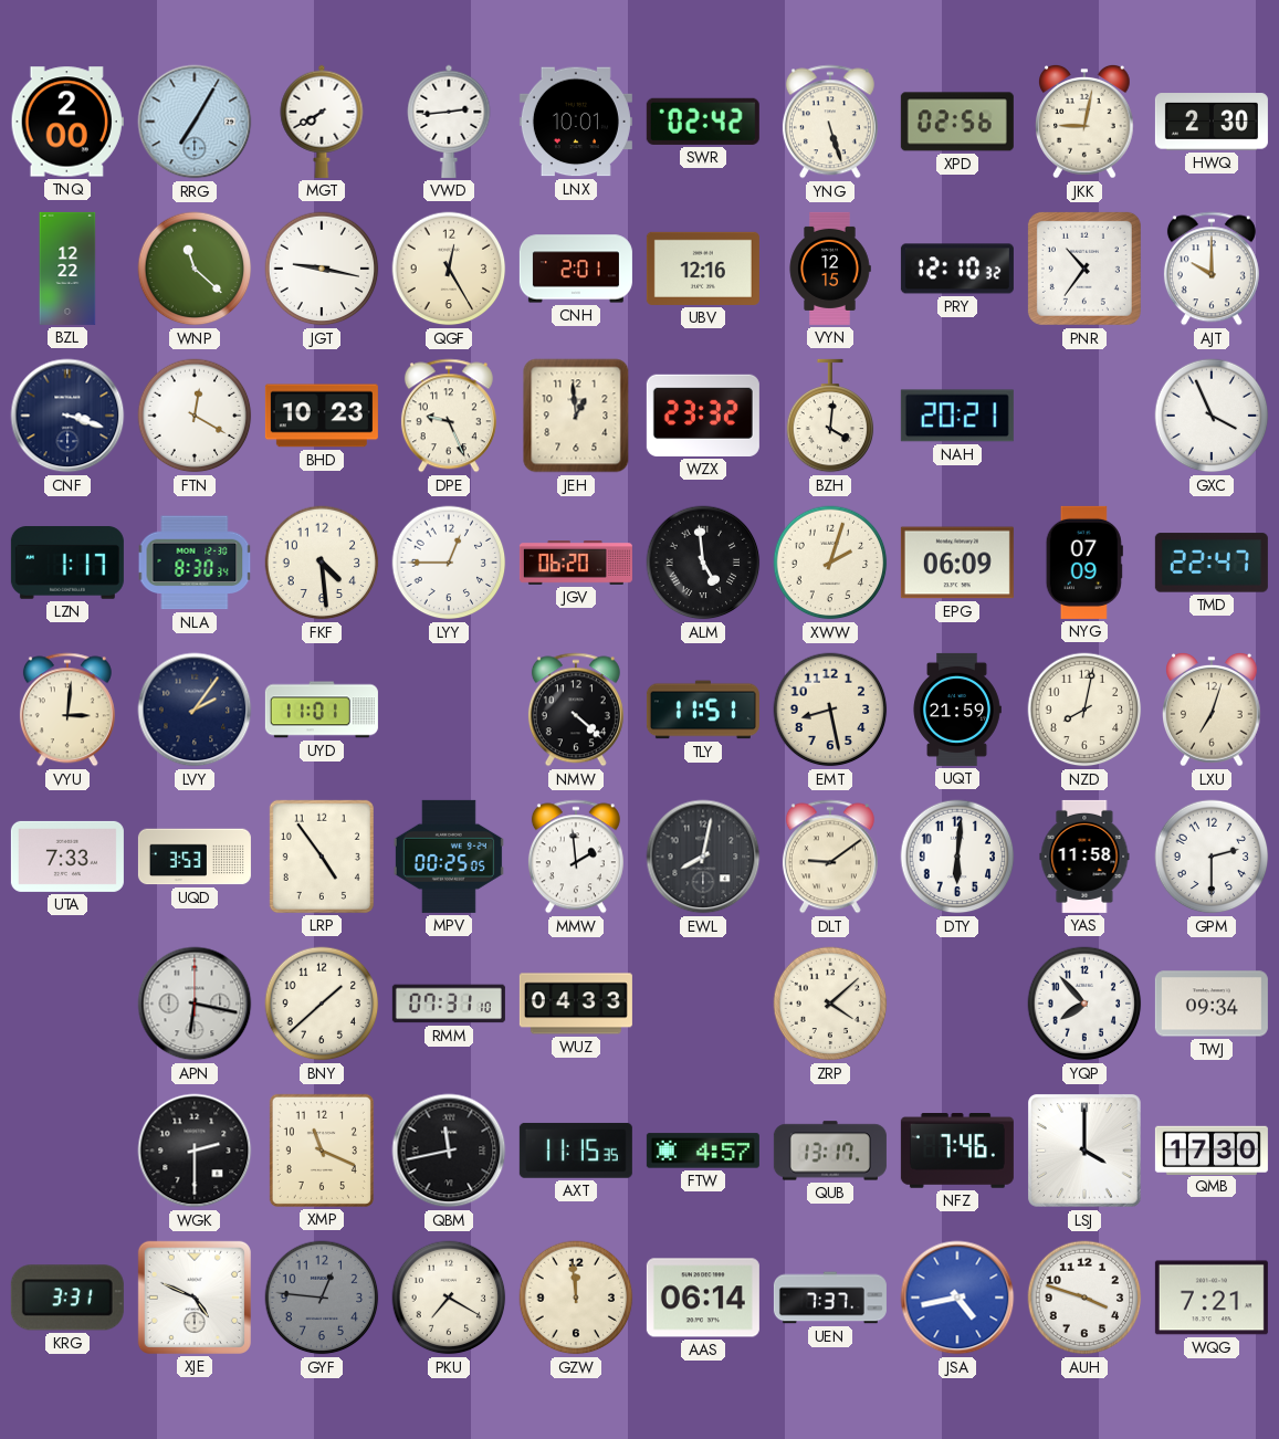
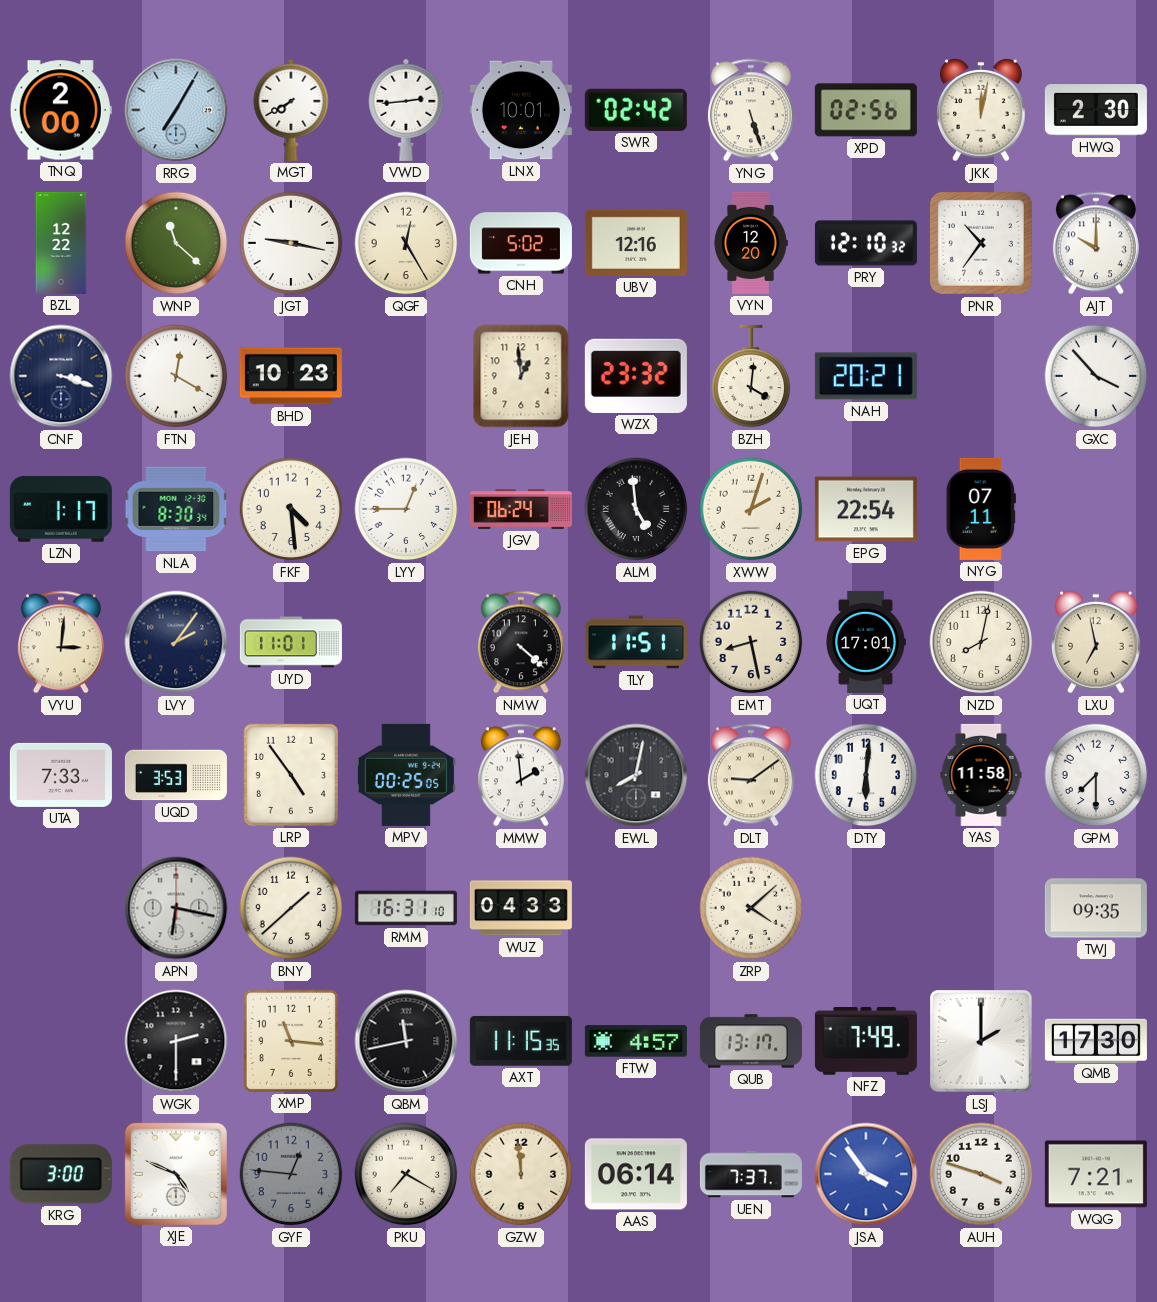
JKK: 9:02 -> 12:02 (982, 110)
CNH: 2:01 -> 5:02 (521, 243)
VYN: 12:15 -> 12:20 (751, 243)
DPE: 9:26 -> none (449, 416)
GXC: 3:56 -> 3:53 (1096, 376)
JGV: 06:20 -> 06:24 (521, 509)
EPG: 06:09 -> 22:54 (866, 509)
NYG: 07:09 -> 07:11 (981, 509)
TMD: 22:47 -> none (1212, 563)
UQT: 21:59 -> 17:01 (866, 642)
LXU: 7:03 -> 6:58 (1097, 642)
GPM: 2:30 -> 7:30 (1096, 775)
RMM: 07:31 -> 16:31 (406, 908)
YQP: 7:53 -> none (1084, 1004)
TWJ: 09:34 -> 09:35 (1096, 908)
XMP: 11:19 -> 11:16 (291, 1041)
NFZ: 7:46 -> 7:49 (866, 1042)
LSJ: 4:00 -> 2:00 (982, 1042)
KRG: 3:31 -> 3:00 (61, 1174)
JSA: 4:43 -> 3:54 (866, 1174)
